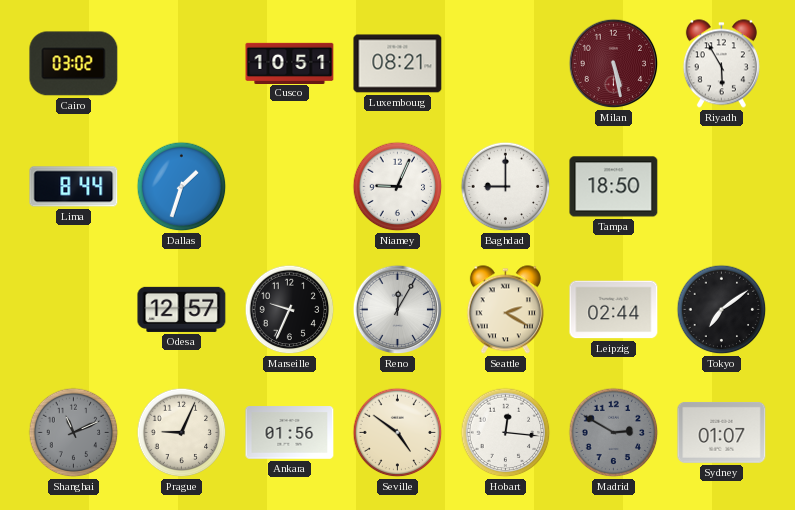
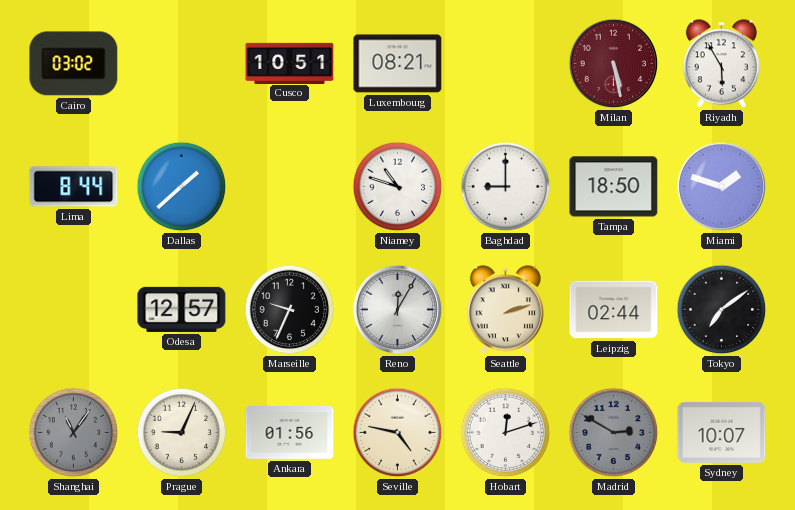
Dallas: 1:33 -> 1:38 (182, 187)
Niamey: 9:04 -> 10:48 (398, 187)
Miami: none -> 1:48 (722, 187)
Seattle: 2:20 -> 2:12 (505, 310)
Shanghai: 11:11 -> 11:06 (74, 433)
Seville: 4:51 -> 4:47 (398, 433)
Hobart: 12:16 -> 12:12 (506, 433)
Sydney: 01:07 -> 10:07 (722, 432)
